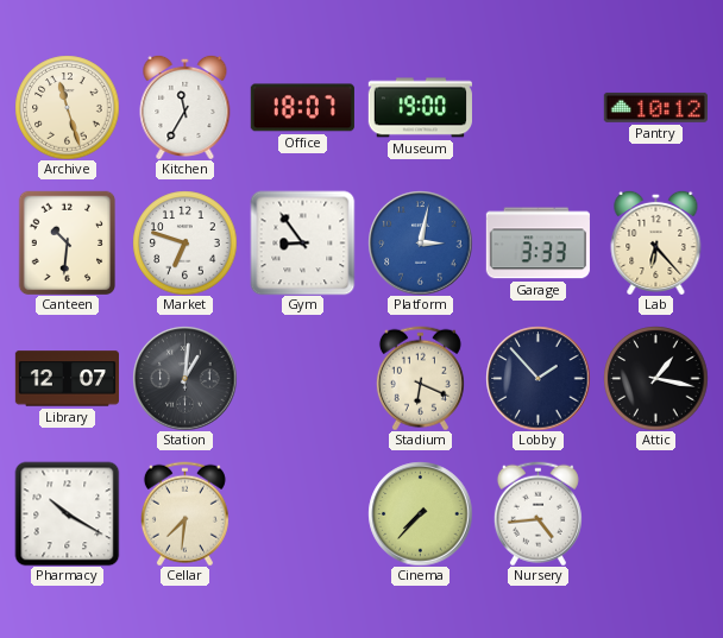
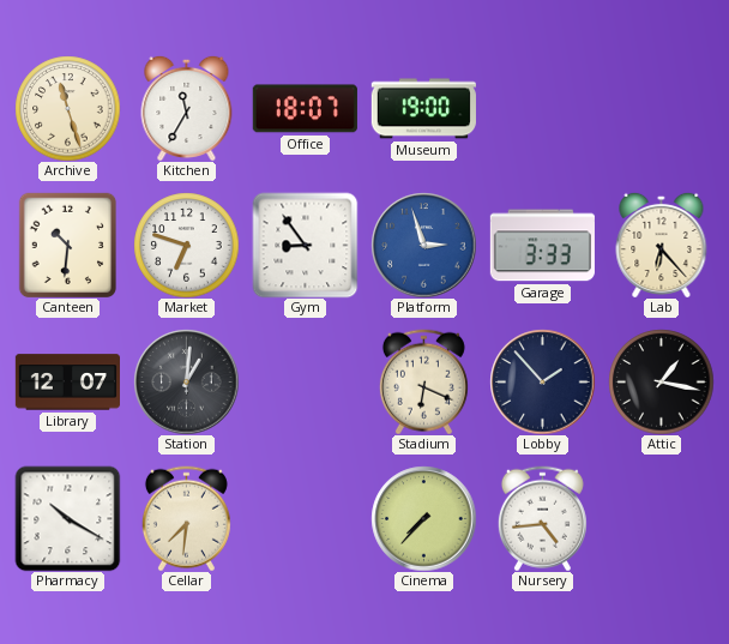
Pantry: 10:12 -> none (655, 107)
Platform: 3:02 -> 2:57 (423, 245)
